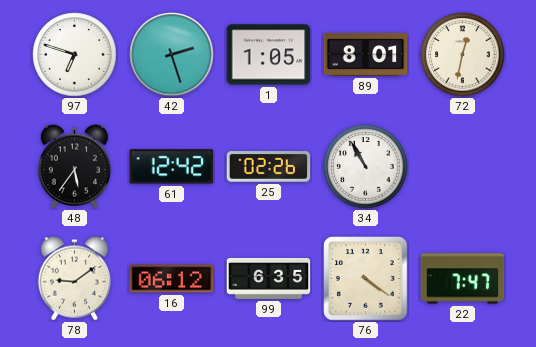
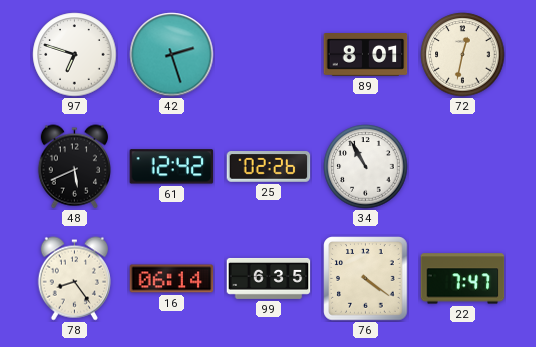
1: 1:05 -> none (269, 55)
48: 5:36 -> 5:41 (74, 167)
78: 9:09 -> 8:24 (74, 279)
16: 06:12 -> 06:14 (172, 279)
